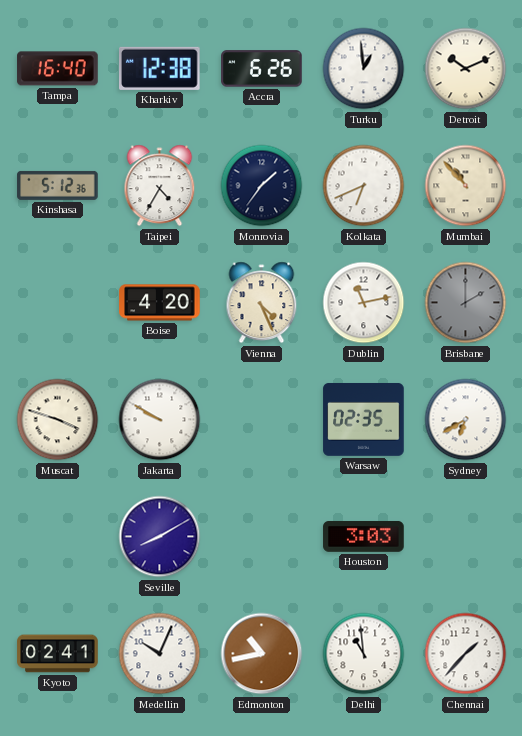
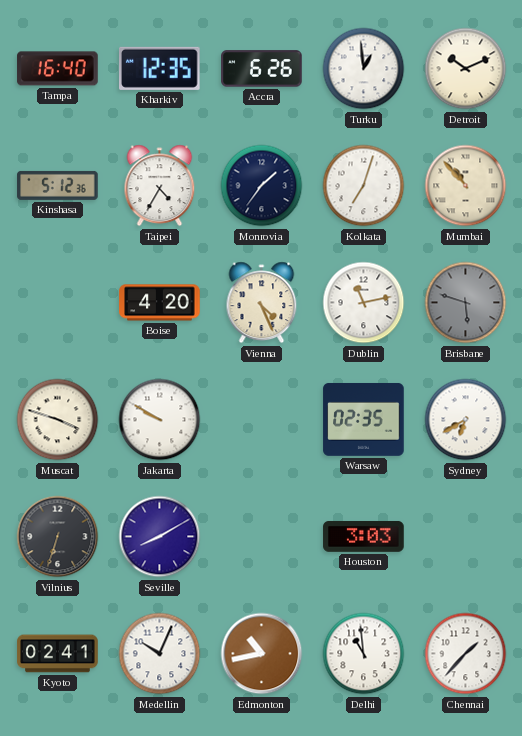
Kharkiv: 12:38 -> 12:35 (160, 68)
Kolkata: 6:41 -> 7:03 (364, 186)
Brisbane: 2:00 -> 5:48 (466, 303)
Vilnius: none -> 6:33 (58, 537)
